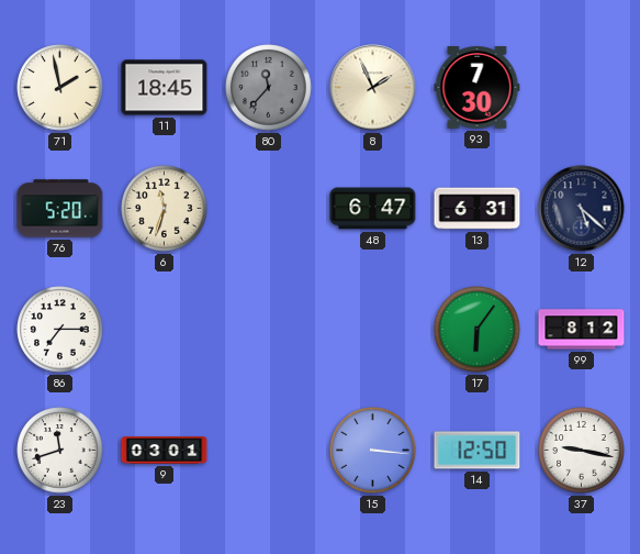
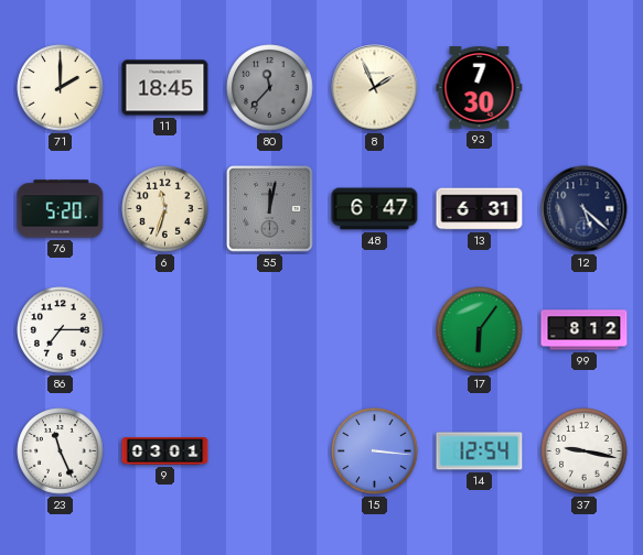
71: 1:58 -> 2:00 (61, 88)
55: none -> 12:02 (270, 209)
23: 11:42 -> 11:26 (61, 451)
14: 12:50 -> 12:54 (480, 451)
